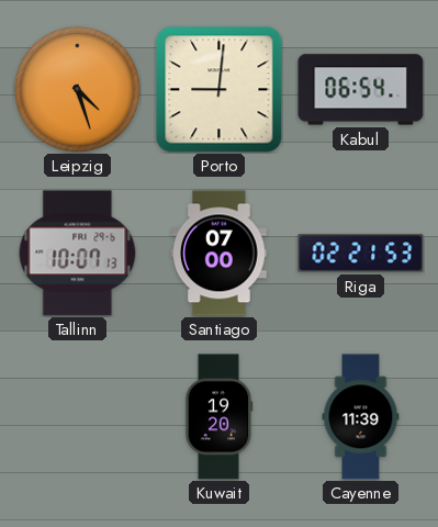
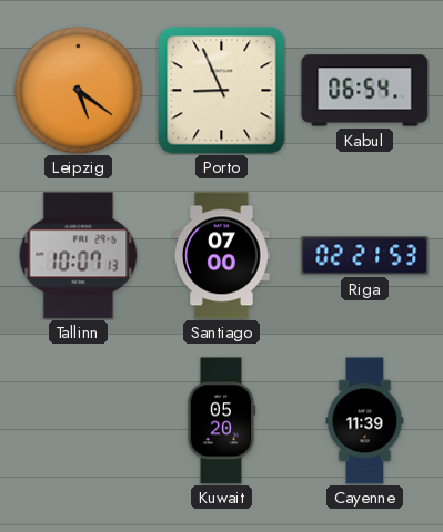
Leipzig: 4:27 -> 5:21 (78, 90)
Porto: 9:01 -> 8:56 (222, 91)
Kuwait: 19:20 -> 05:20 (221, 421)
